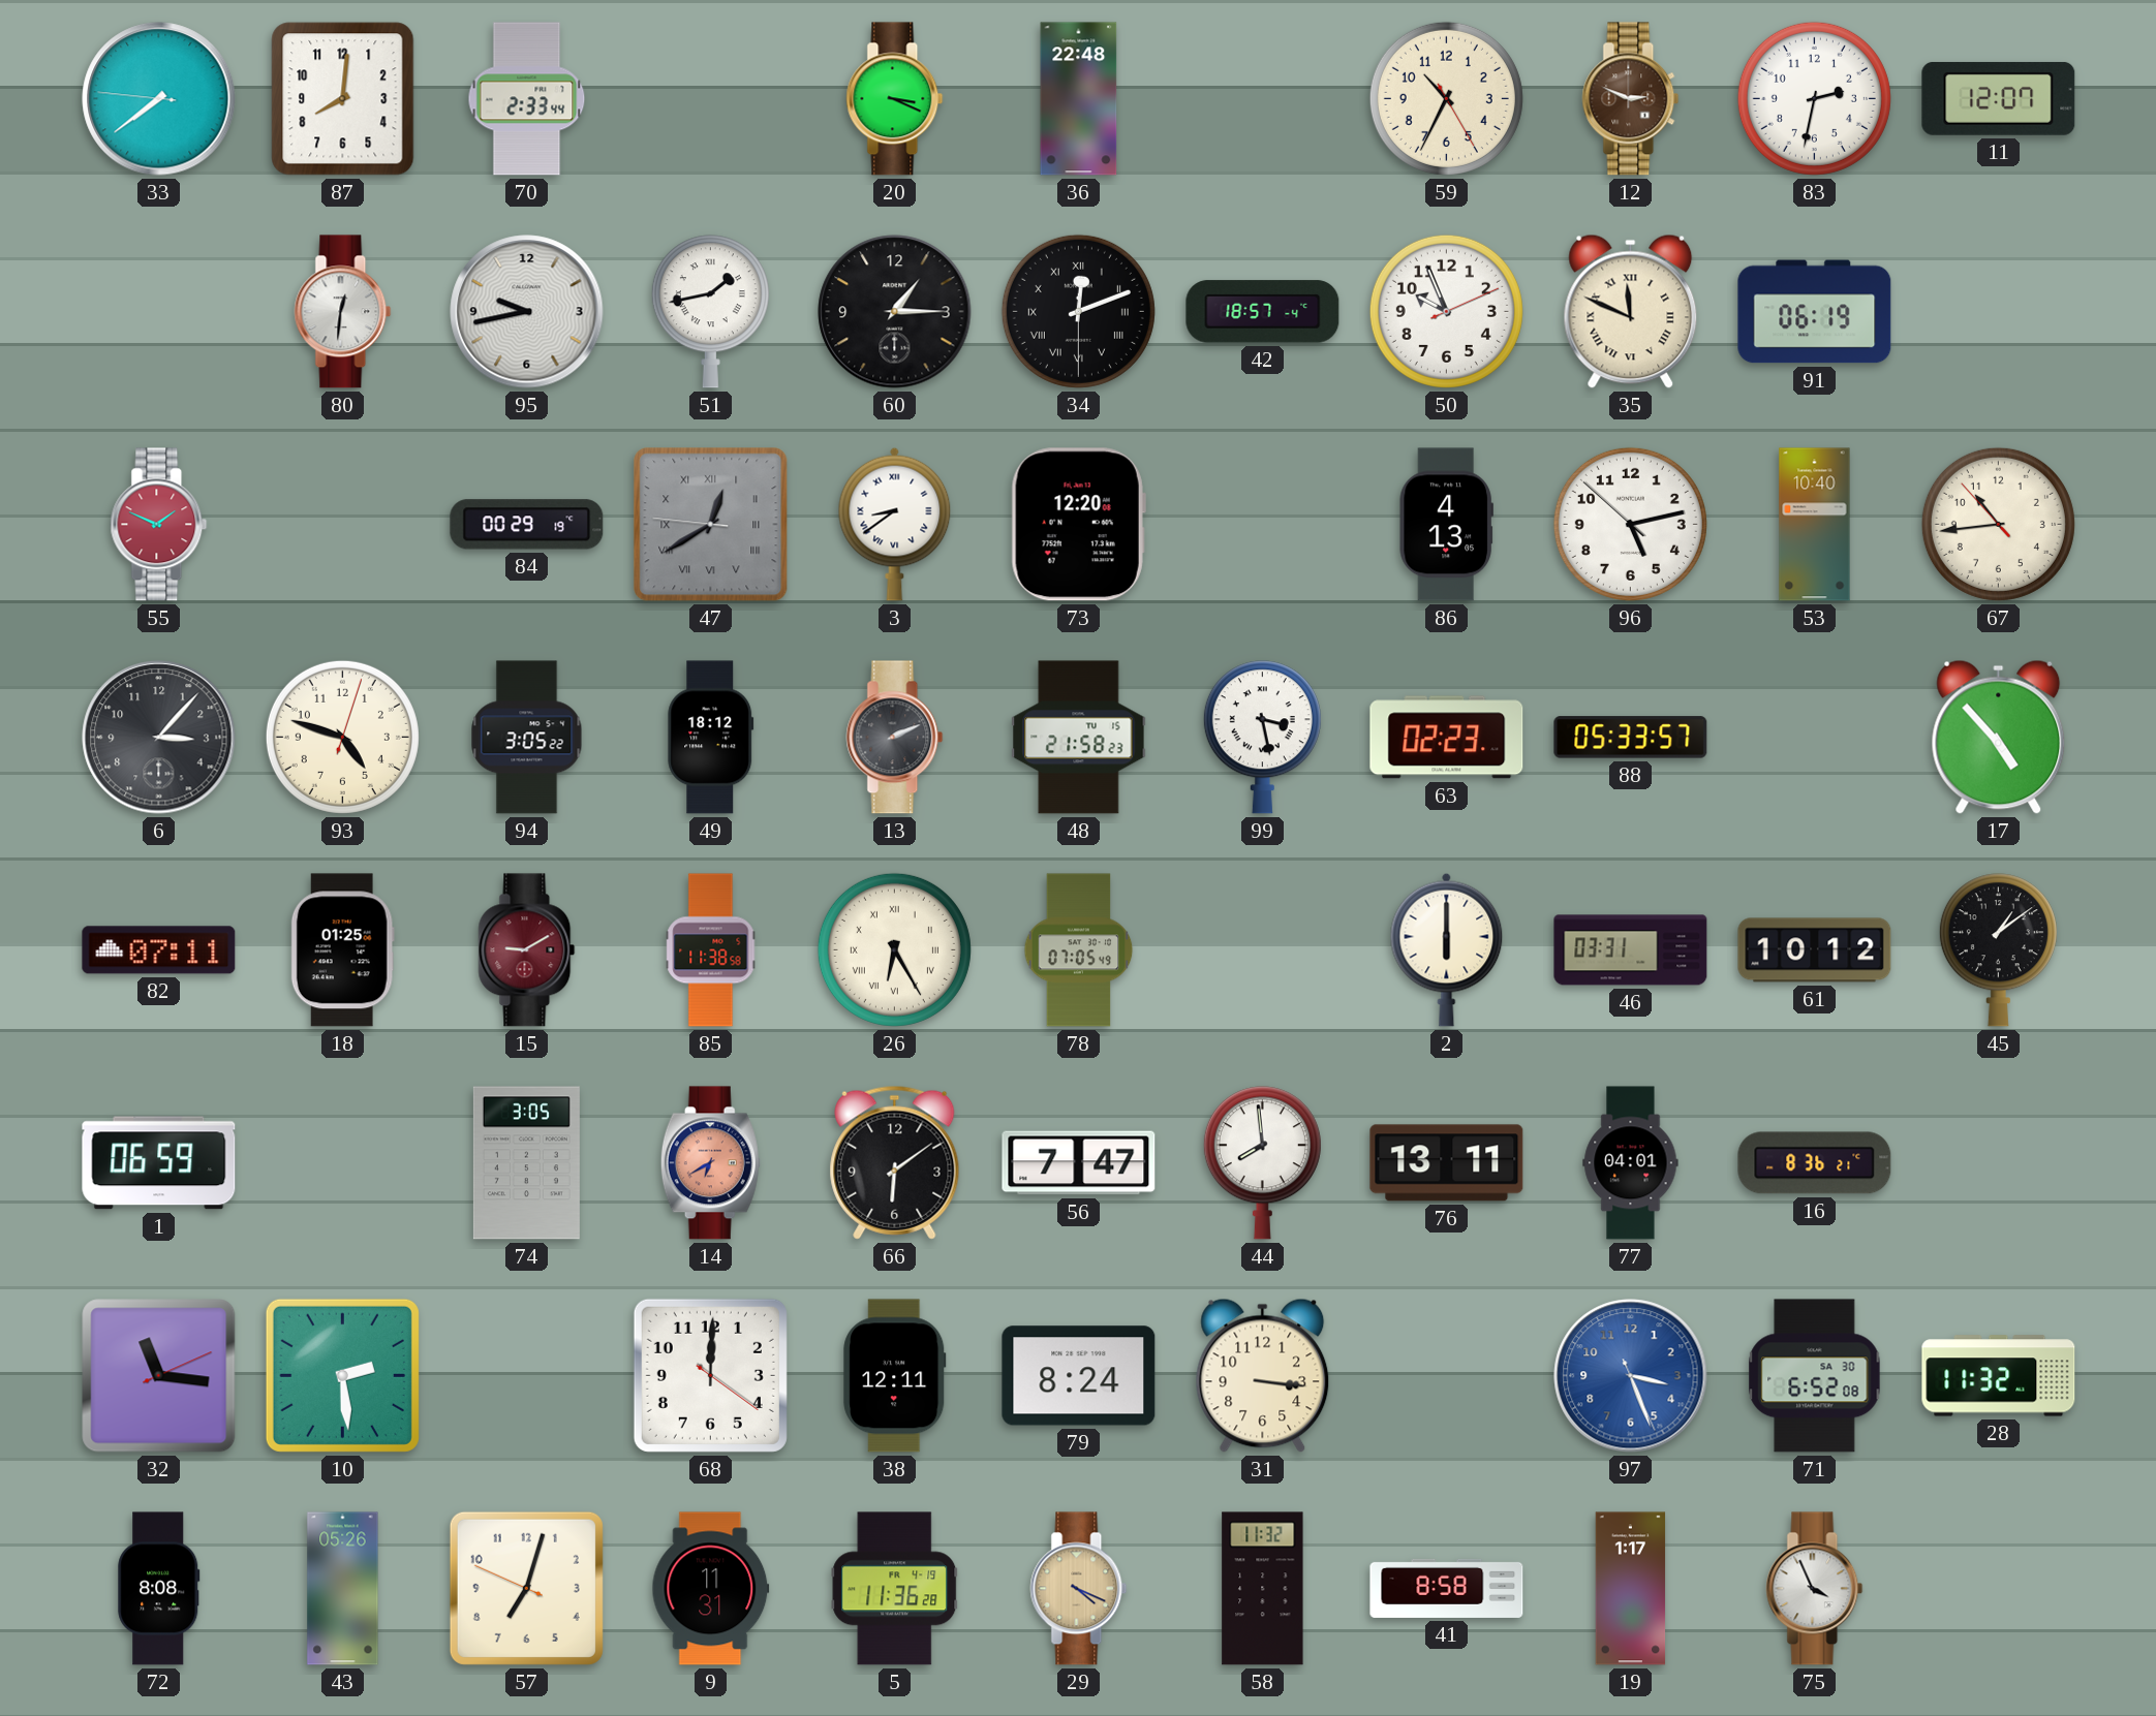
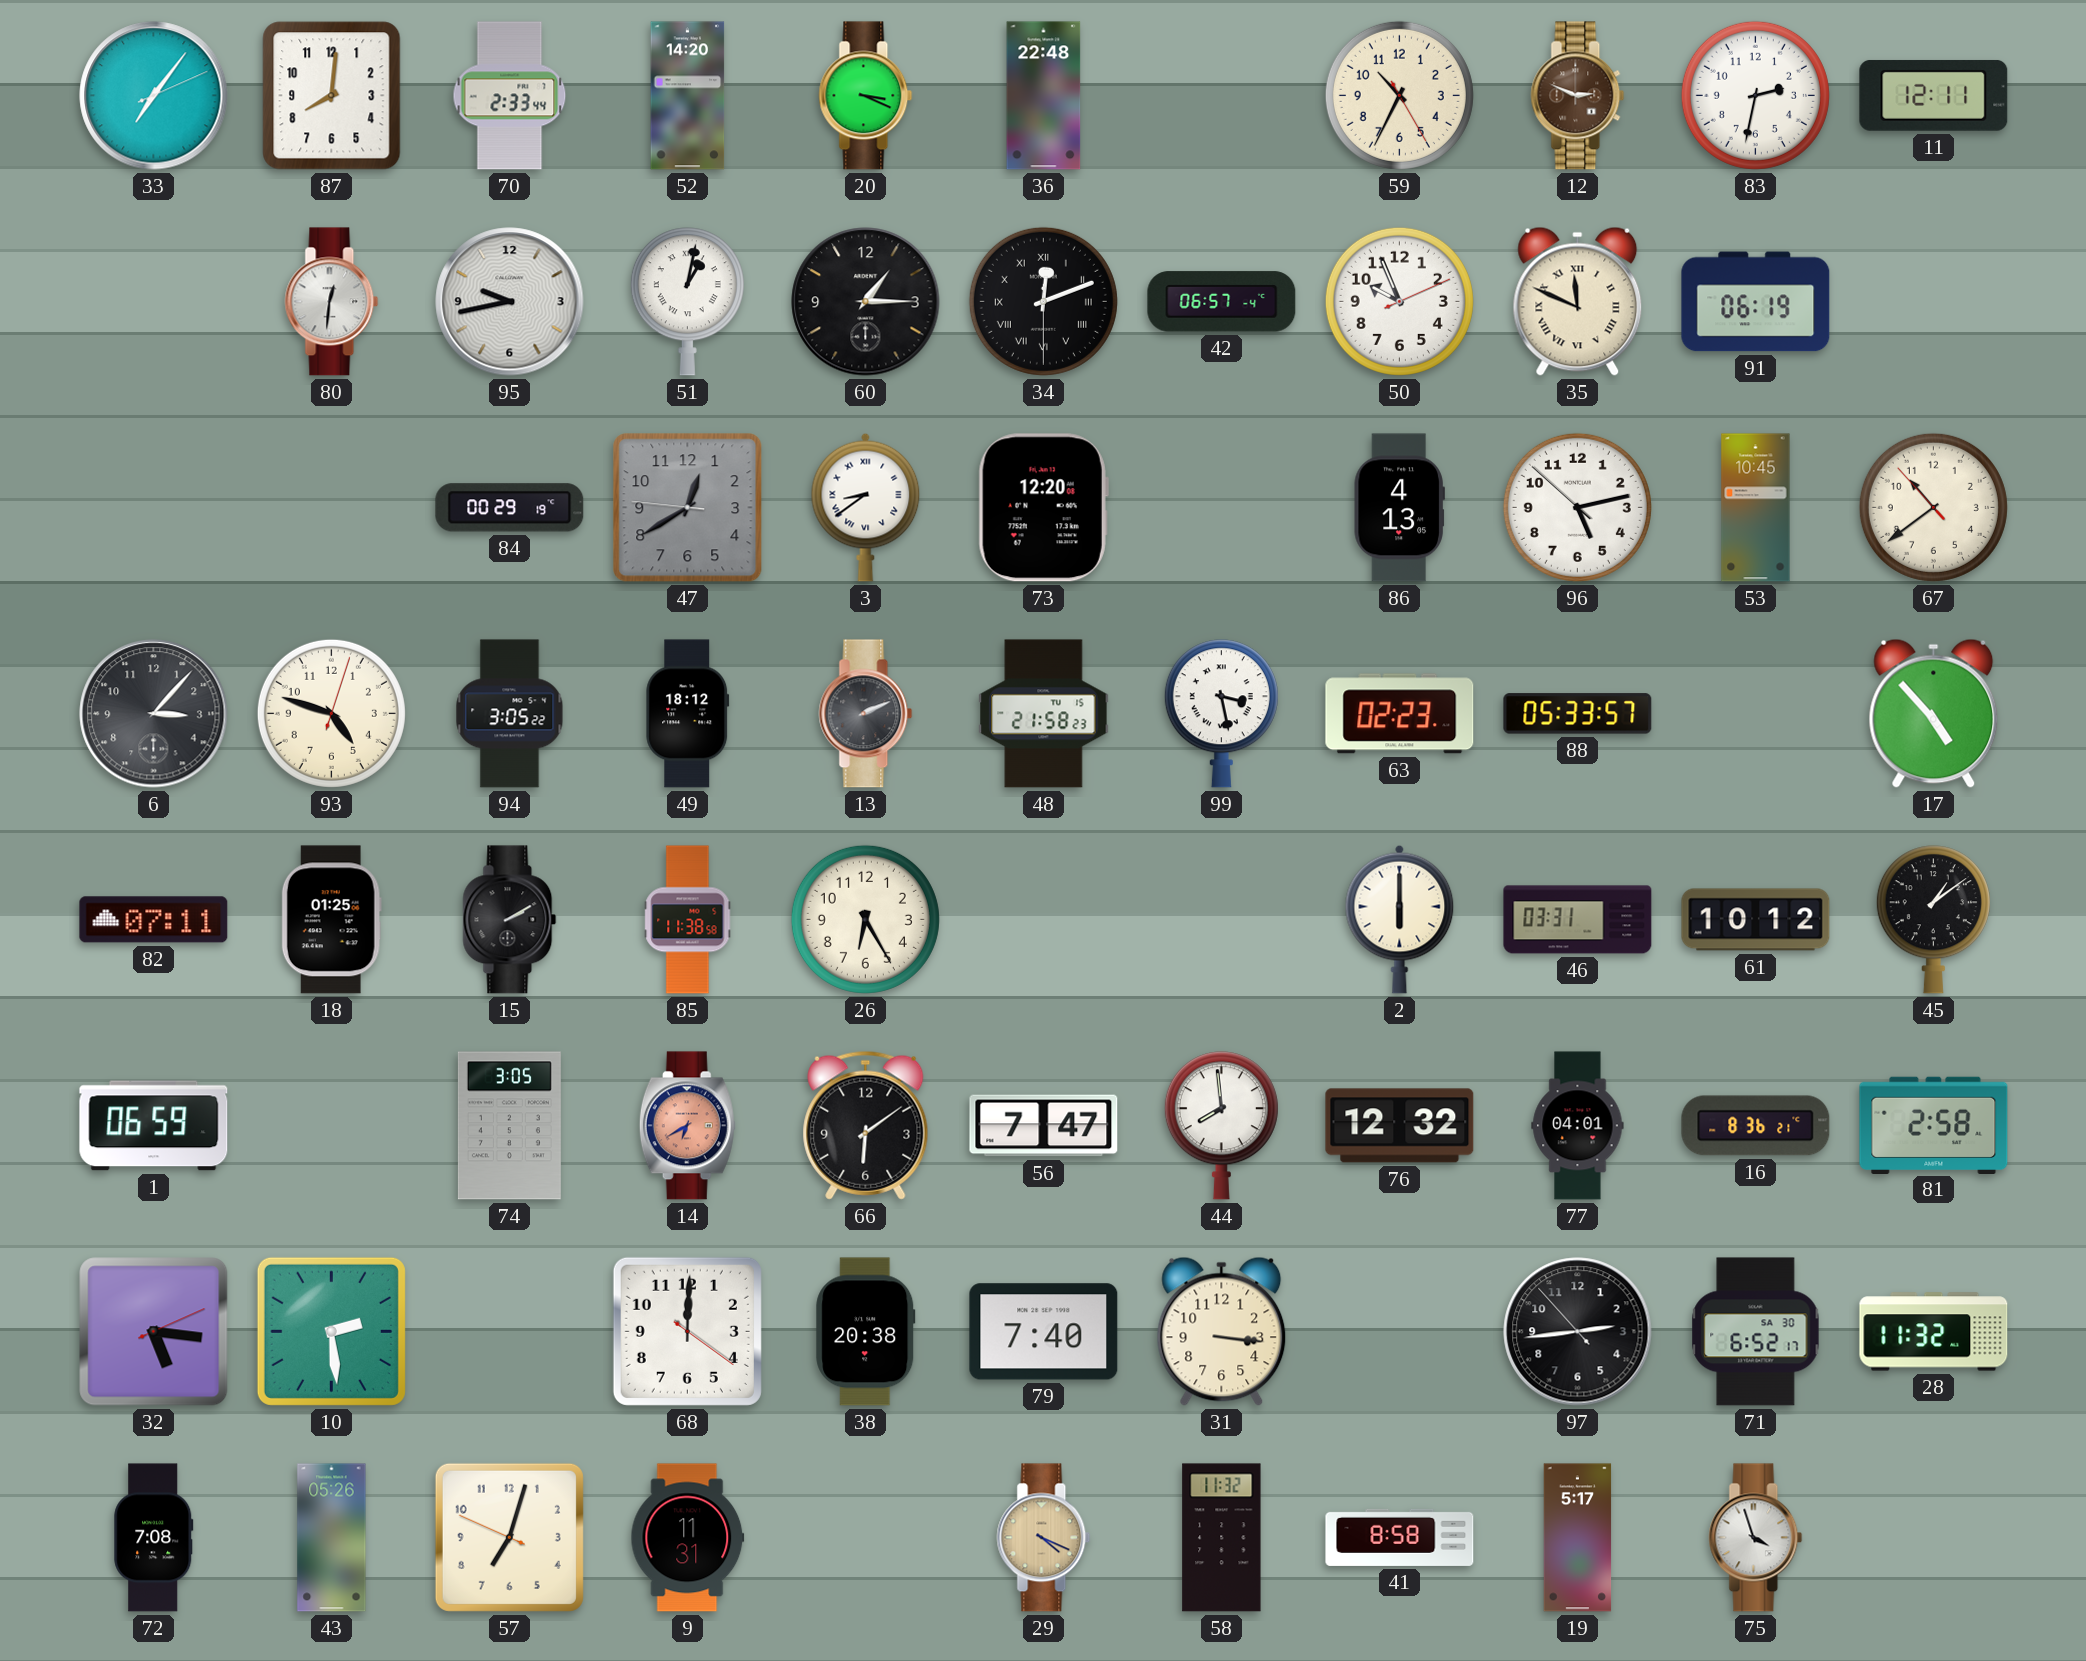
33: 7:38 -> 7:06 (154, 96)
52: none -> 14:20 (688, 96)
11: 12:07 -> 12:11 (1934, 95)
51: 1:43 -> 1:02 (687, 302)
42: 18:57 -> 06:57 (1222, 302)
55: 1:49 -> none (159, 525)
47 numerals: Roman -> Arabic (688, 508)
53: 10:40 -> 10:45 (1756, 508)
67: 10:43 -> 10:38 (1933, 507)
15: 9:10 -> 2:10 (510, 920)
15 dial: burgundy -> black (510, 920)
26 numerals: Roman -> Arabic (865, 919)
78: 07:05 -> none (1079, 950)
76: 13:11 -> 12:32 (1400, 1126)
81: none -> 2:58 (1934, 1125)
32: 11:16 -> 5:16 (154, 1332)
38: 12:11 -> 20:38 (866, 1332)
79: 8:24 -> 7:40 (1044, 1332)
97: 3:26 -> 2:43 (1578, 1332)
97 dial: blue -> black (1578, 1332)
71: 6:52:08 -> 6:52:17 (1756, 1332)
72: 8:08 -> 7:08 (154, 1538)
5: 11:36 -> none (895, 1589)
19: 1:17 -> 5:17 (1578, 1538)
75: 3:56 -> 3:57 (1756, 1538)
